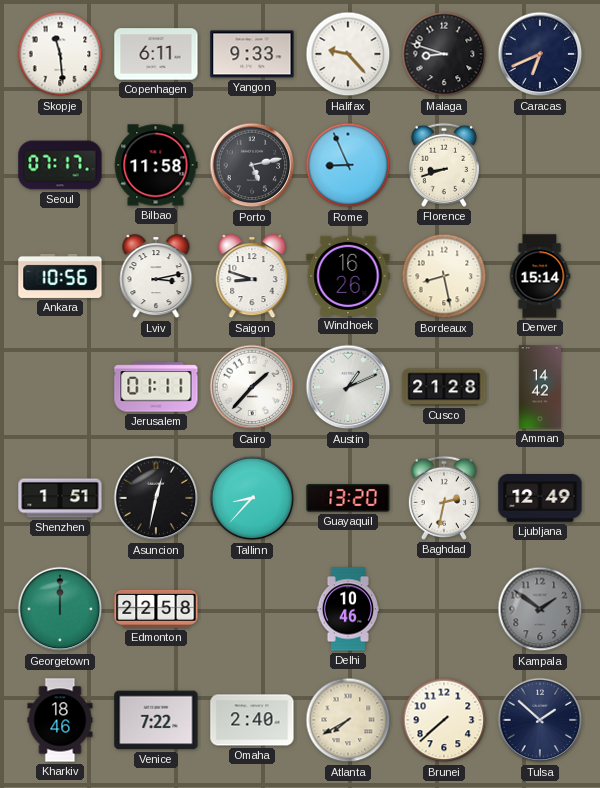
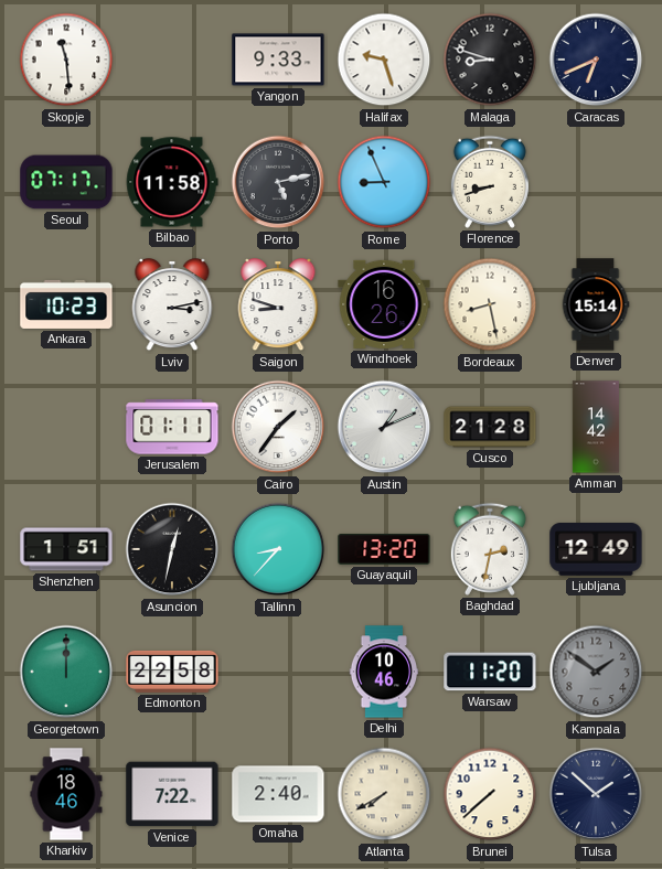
Copenhagen: 6:11 -> none (156, 54)
Halifax: 9:23 -> 9:27 (384, 60)
Ankara: 10:56 -> 10:23 (66, 304)
Cairo: 1:37 -> 1:36 (278, 427)
Warsaw: none -> 11:20 (490, 672)
